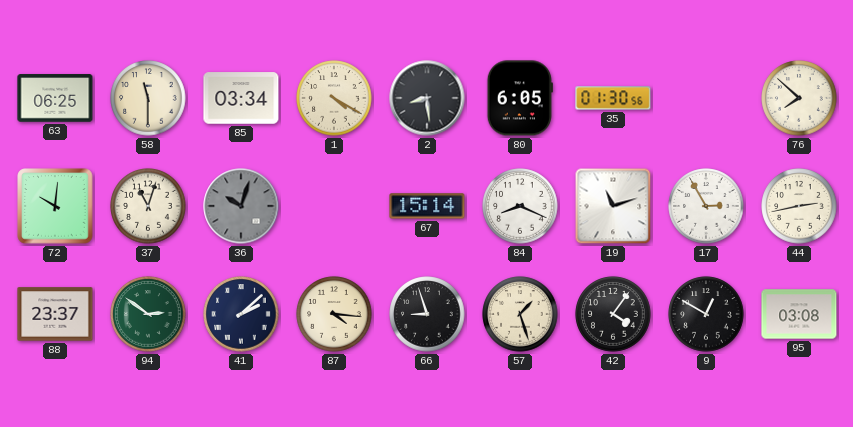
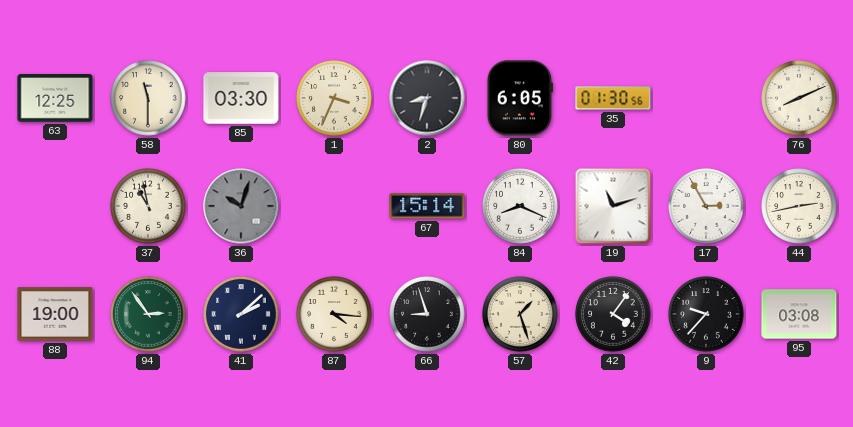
63: 06:25 -> 12:25 (55, 98)
85: 03:34 -> 03:30 (241, 98)
1: 4:20 -> 3:34 (334, 98)
2: 8:29 -> 8:33 (427, 98)
76: 7:52 -> 8:11 (799, 98)
72: 10:01 -> none (55, 206)
37: 11:03 -> 10:58 (148, 206)
88: 23:37 -> 19:00 (55, 314)
94: 2:51 -> 2:54 (148, 314)
9: 12:50 -> 9:37 (706, 314)
